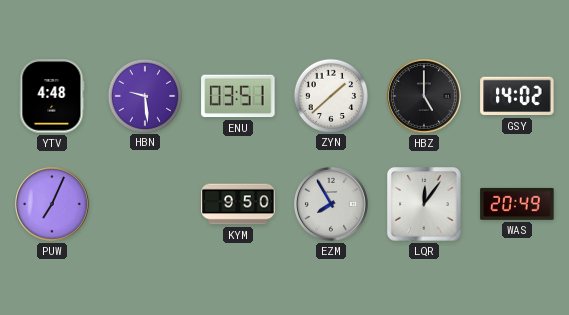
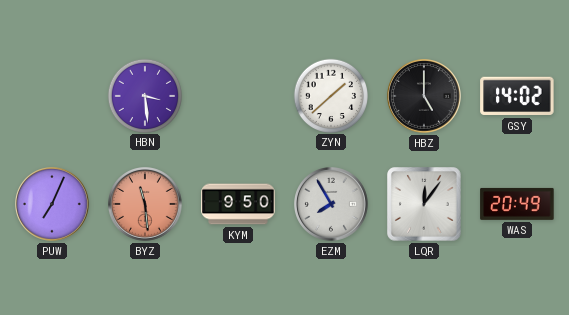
YTV: 4:48 -> none (52, 96)
HBN: 9:29 -> 3:29 (144, 95)
ENU: 03:51 -> none (238, 96)
BYZ: none -> 11:29 (146, 205)
